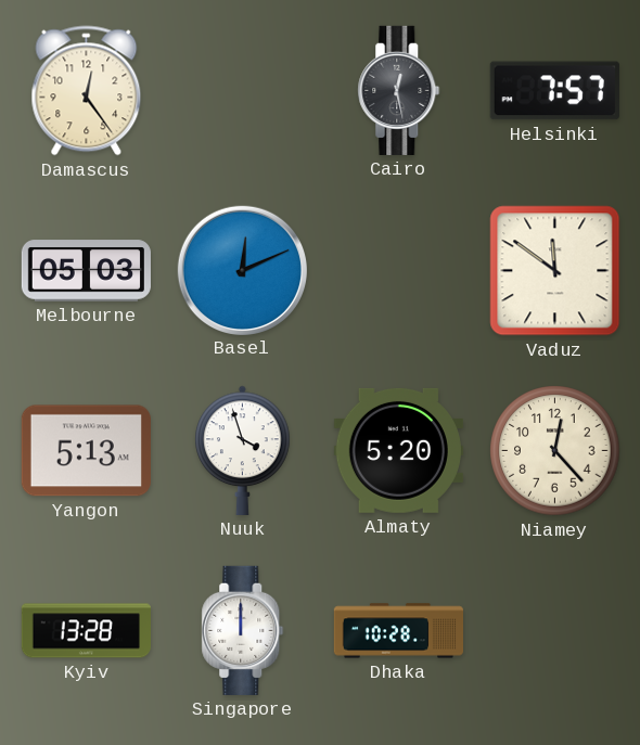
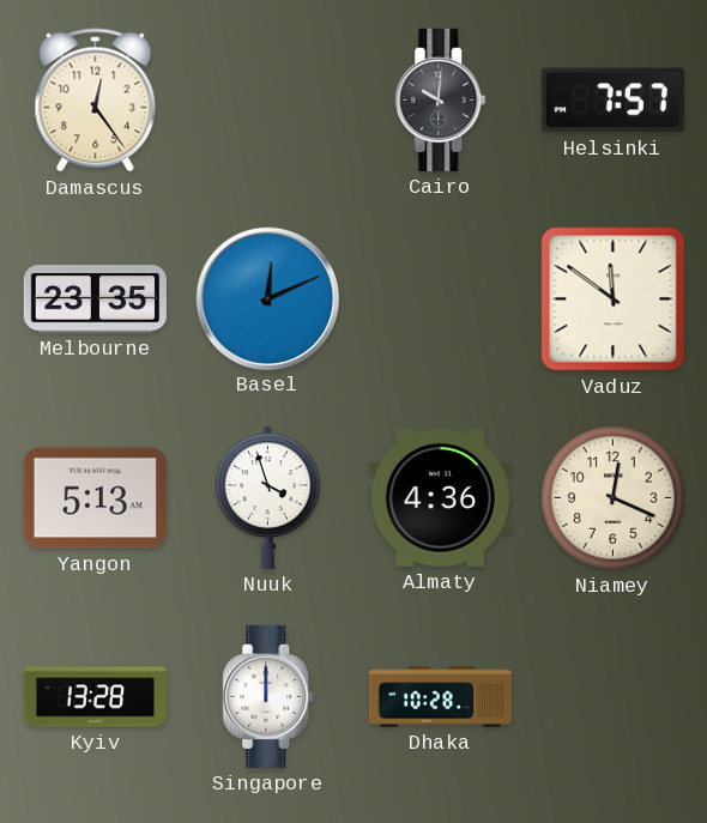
Cairo: 12:28 -> 10:01 (441, 99)
Melbourne: 05:03 -> 23:35 (95, 299)
Almaty: 5:20 -> 4:36 (440, 497)
Niamey: 12:23 -> 12:19 (614, 498)
